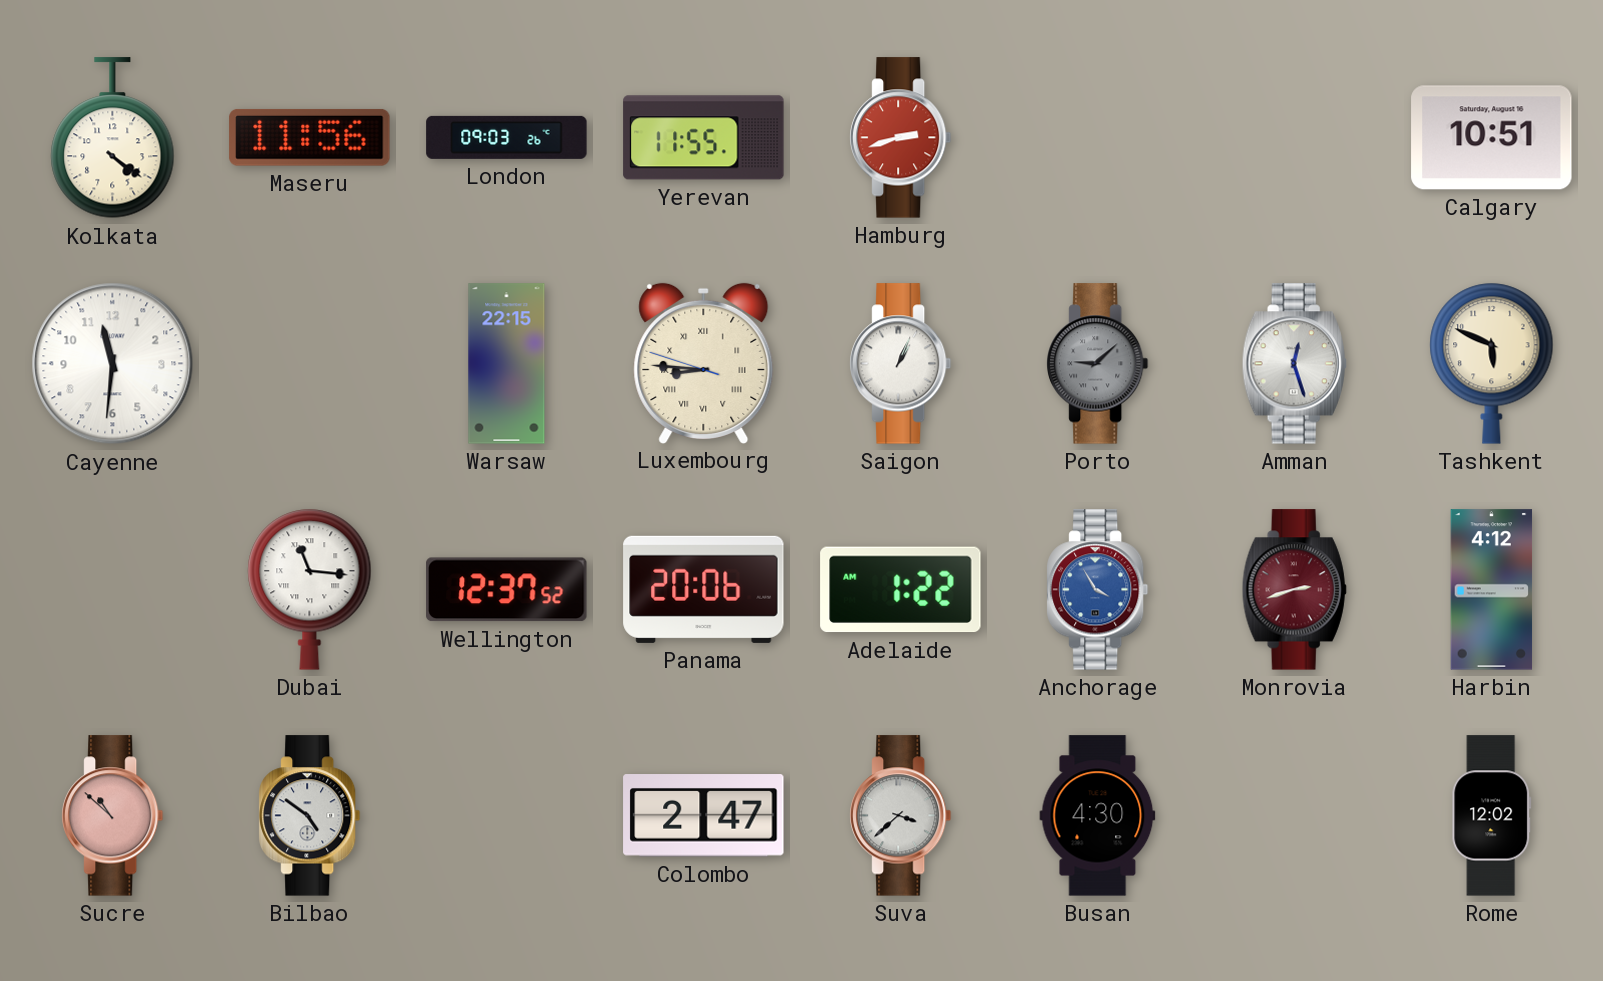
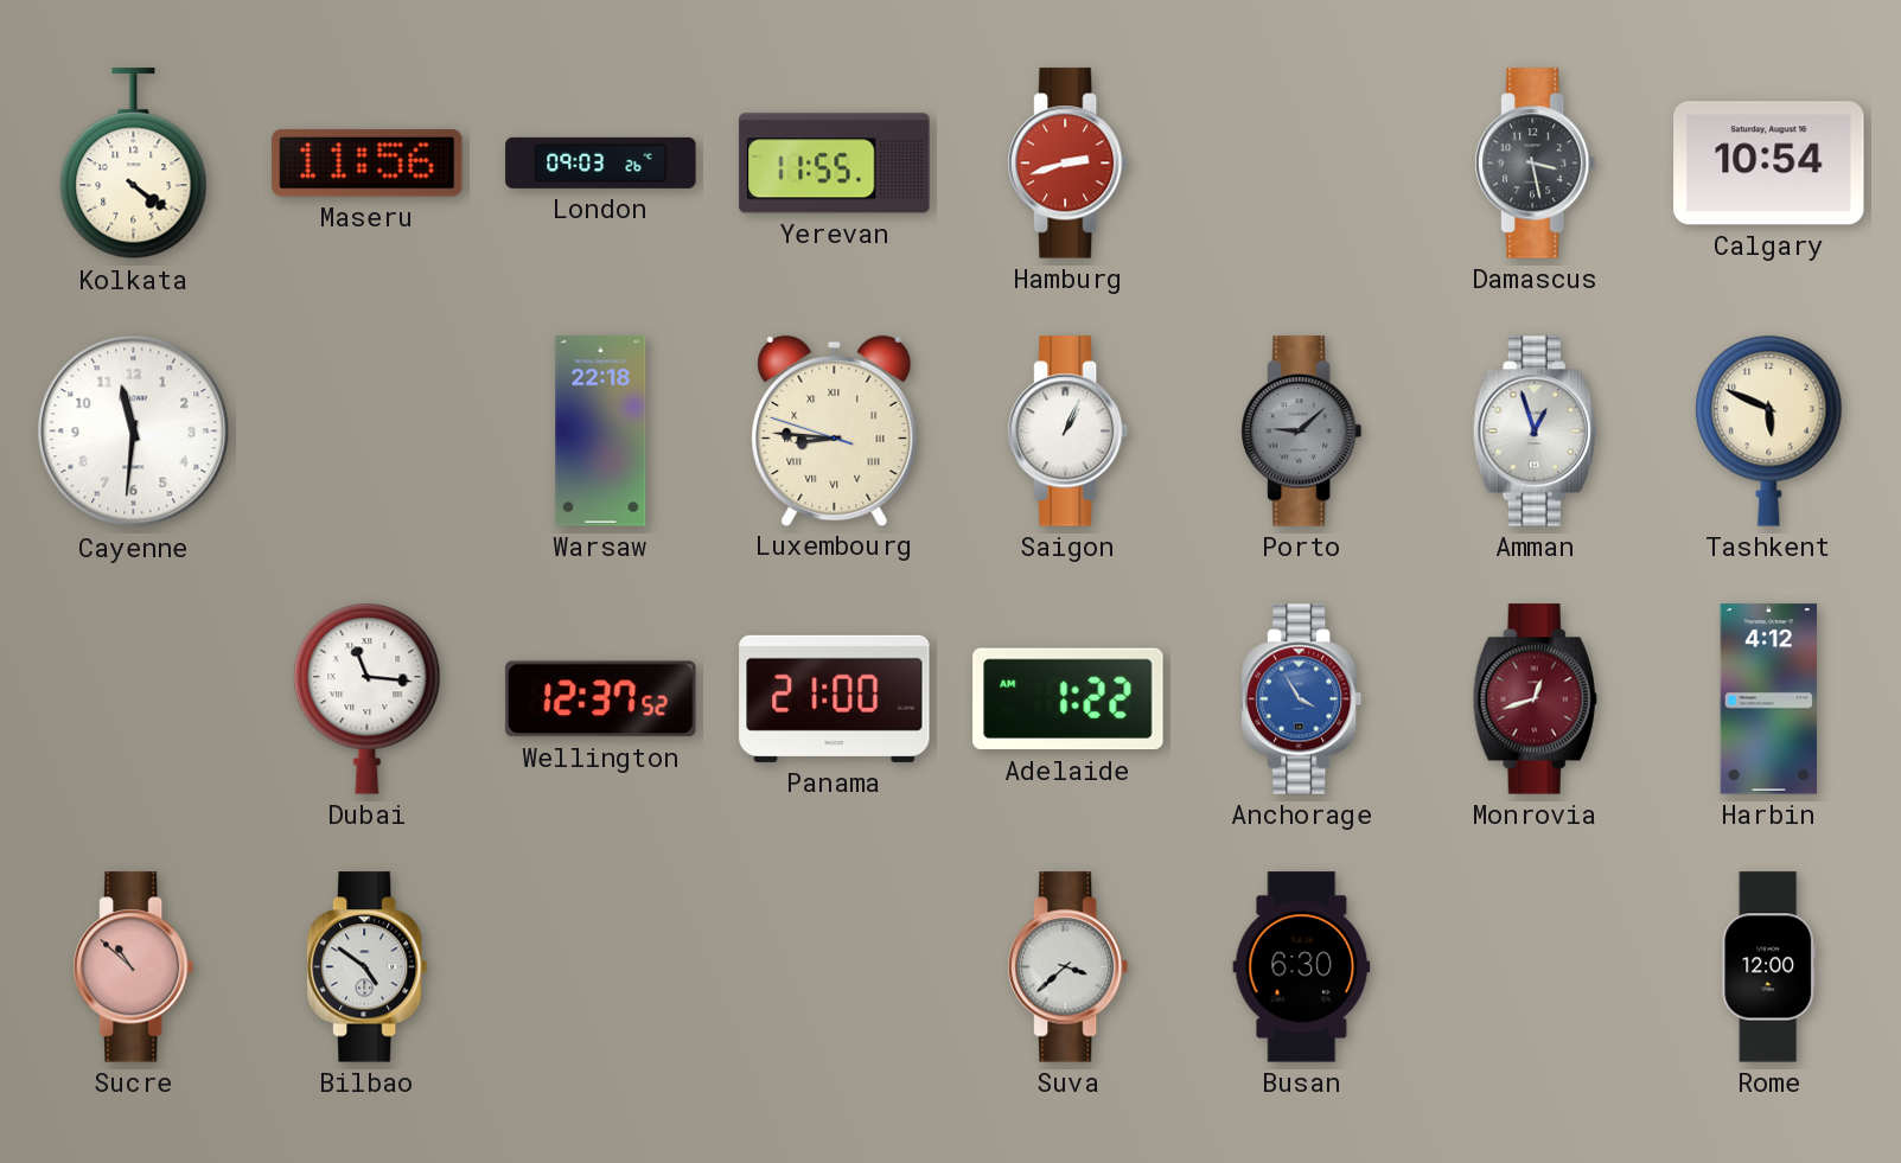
Damascus: none -> 3:28 (1536, 164)
Calgary: 10:51 -> 10:54 (1769, 164)
Warsaw: 22:15 -> 22:18 (601, 432)
Amman: 12:27 -> 12:57 (1535, 432)
Panama: 20:06 -> 21:00 (835, 698)
Monrovia: 2:42 -> 12:42 (1535, 699)
Colombo: 2:47 -> none (704, 816)
Busan: 4:30 -> 6:30 (1302, 967)
Rome: 12:02 -> 12:00 (1769, 967)
